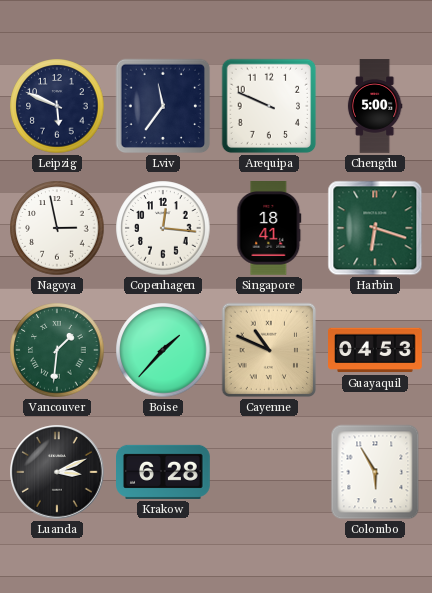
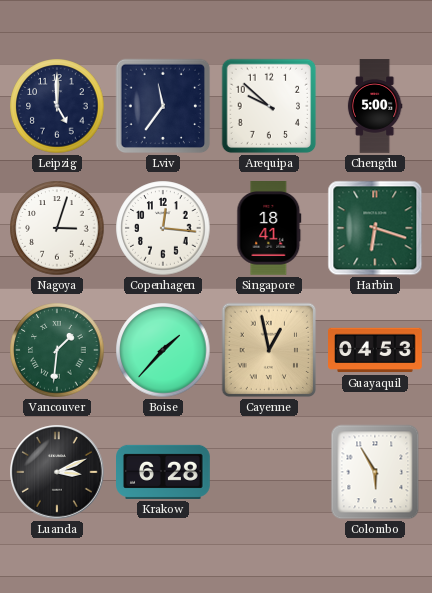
Leipzig: 5:49 -> 5:00 (57, 106)
Arequipa: 9:49 -> 9:52 (269, 106)
Nagoya: 2:58 -> 3:03 (57, 228)
Cayenne: 10:49 -> 12:58 (269, 350)
